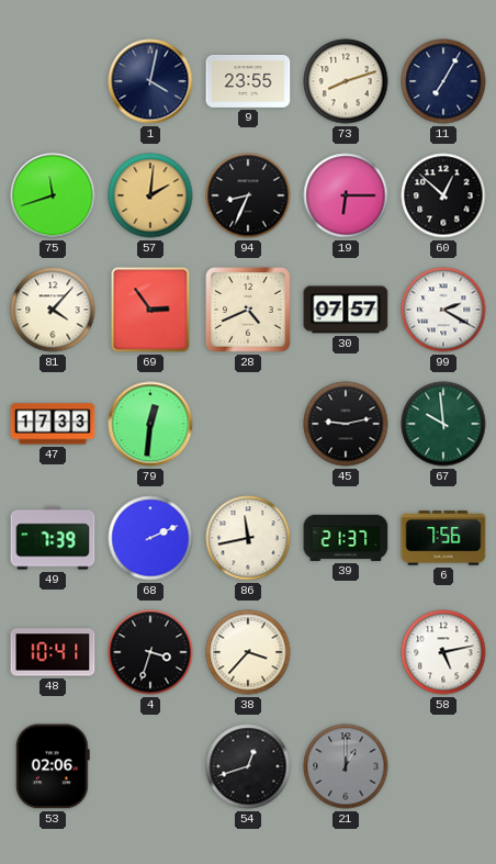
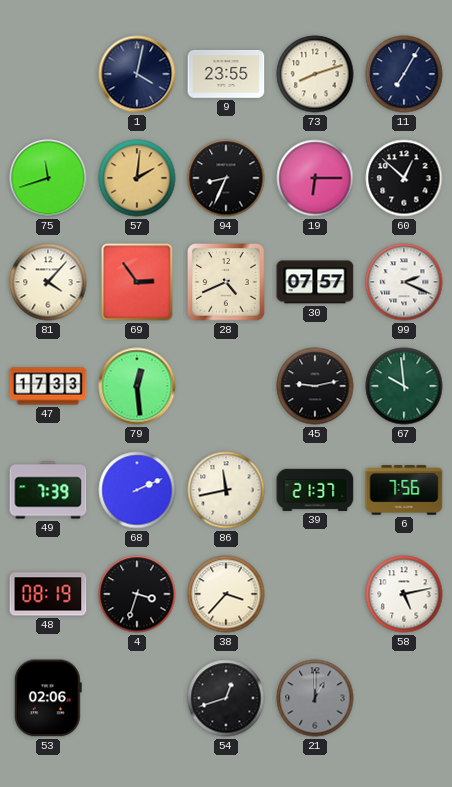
99: 2:20 -> 2:19 (404, 282)
79: 12:31 -> 12:29 (137, 386)
48: 10:41 -> 08:19 (48, 594)
